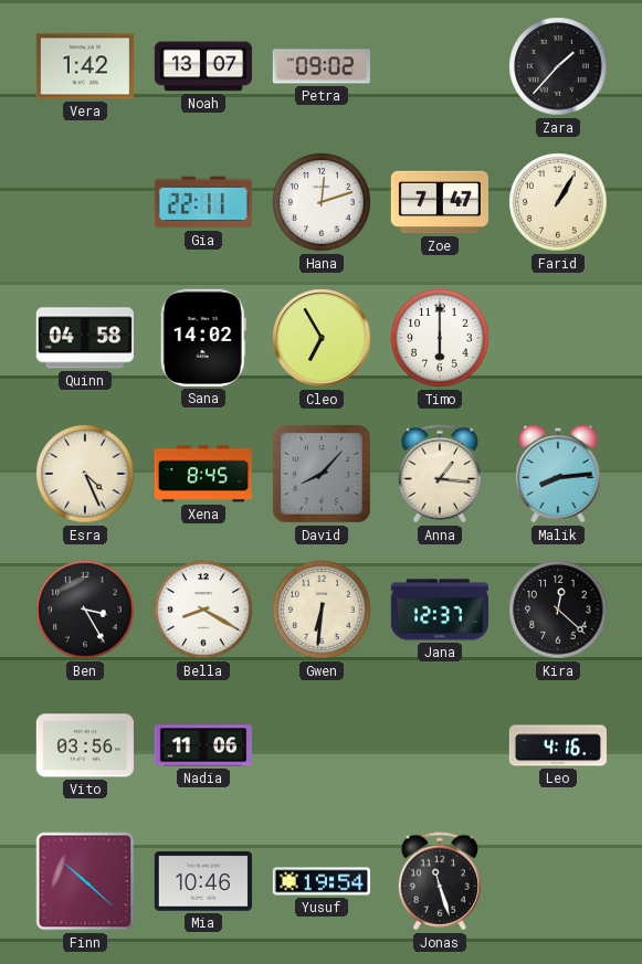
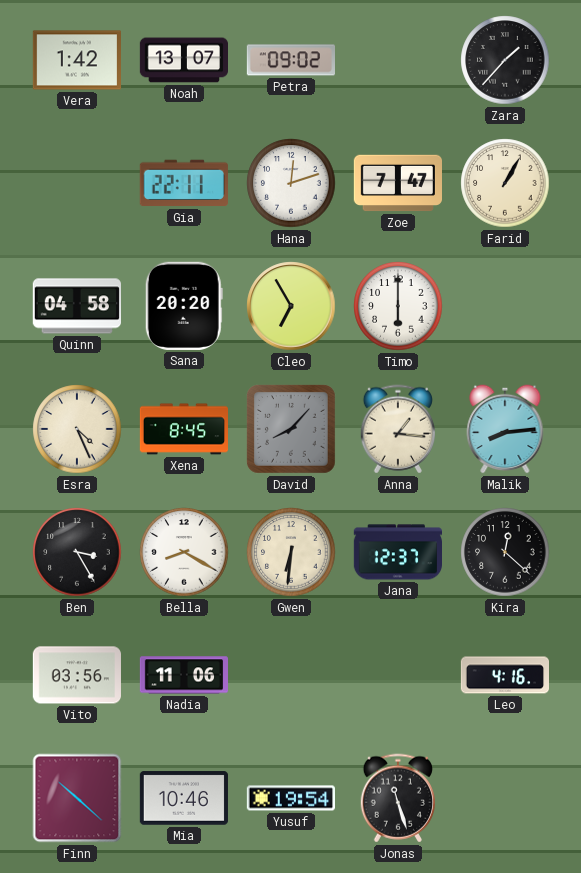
Sana: 14:02 -> 20:20 (184, 306)
